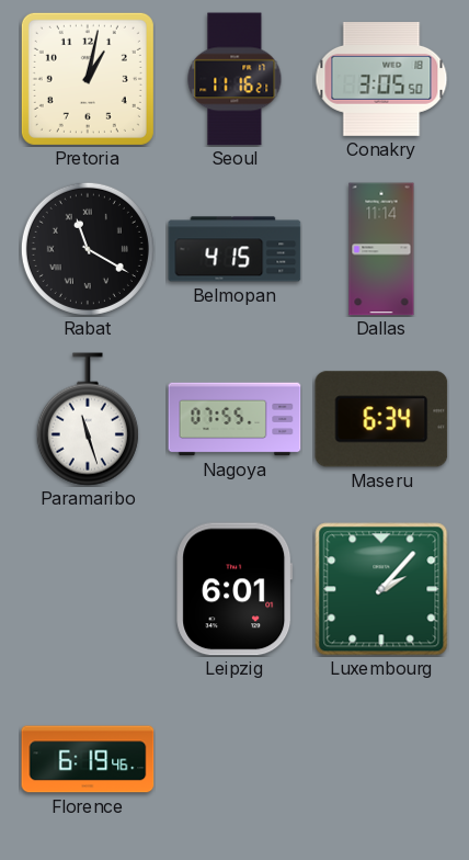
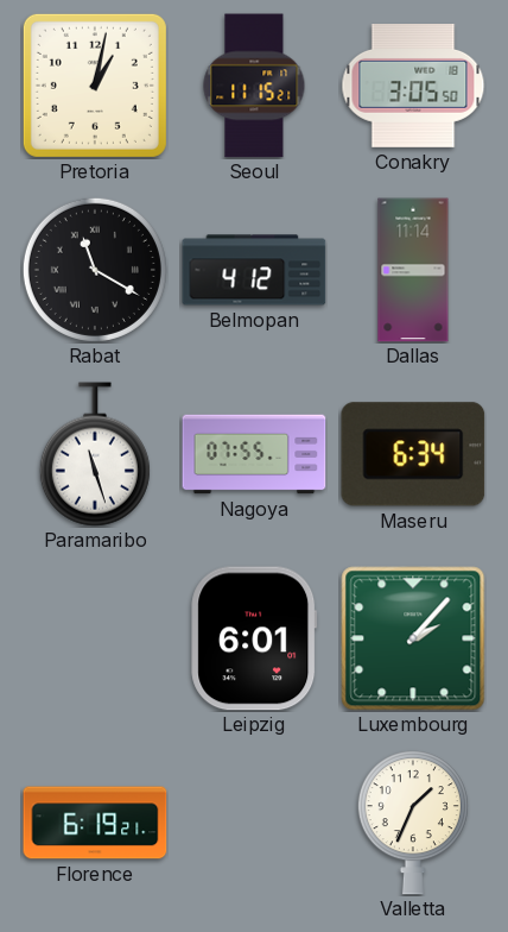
Seoul: 11:16 -> 11:15 (254, 86)
Belmopan: 4:15 -> 4:12 (254, 270)
Florence: 6:19:46 -> 6:19:21 (95, 823)
Valletta: none -> 1:34 (413, 823)
